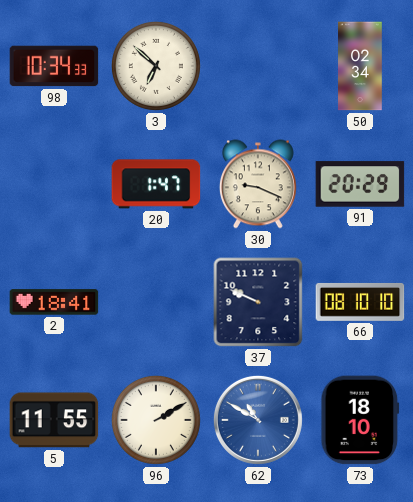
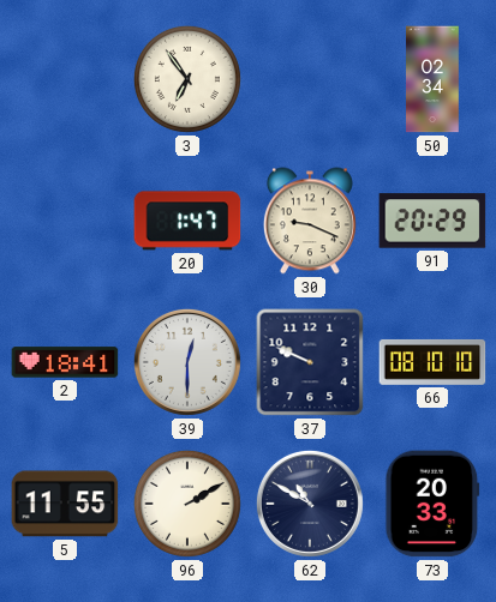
98: 10:34 -> none (54, 66)
3: 6:52 -> 6:54 (187, 79)
39: none -> 12:30 (187, 362)
62 dial: blue -> navy (310, 504)
73: 18:10 -> 20:33 (432, 504)
